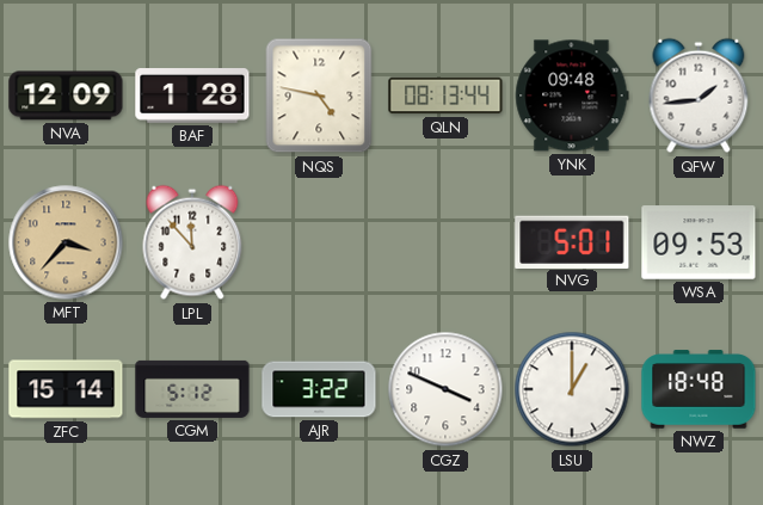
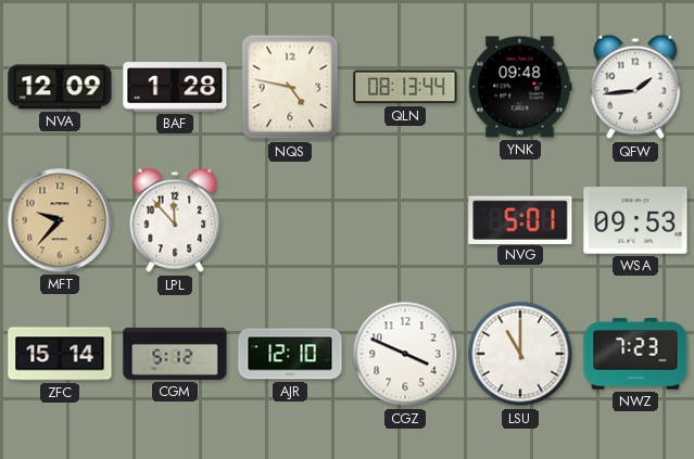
MFT: 3:37 -> 9:37 (60, 220)
AJR: 3:22 -> 12:10 (290, 354)
LSU: 1:00 -> 11:00 (520, 354)
NWZ: 18:48 -> 7:23 (635, 354)
